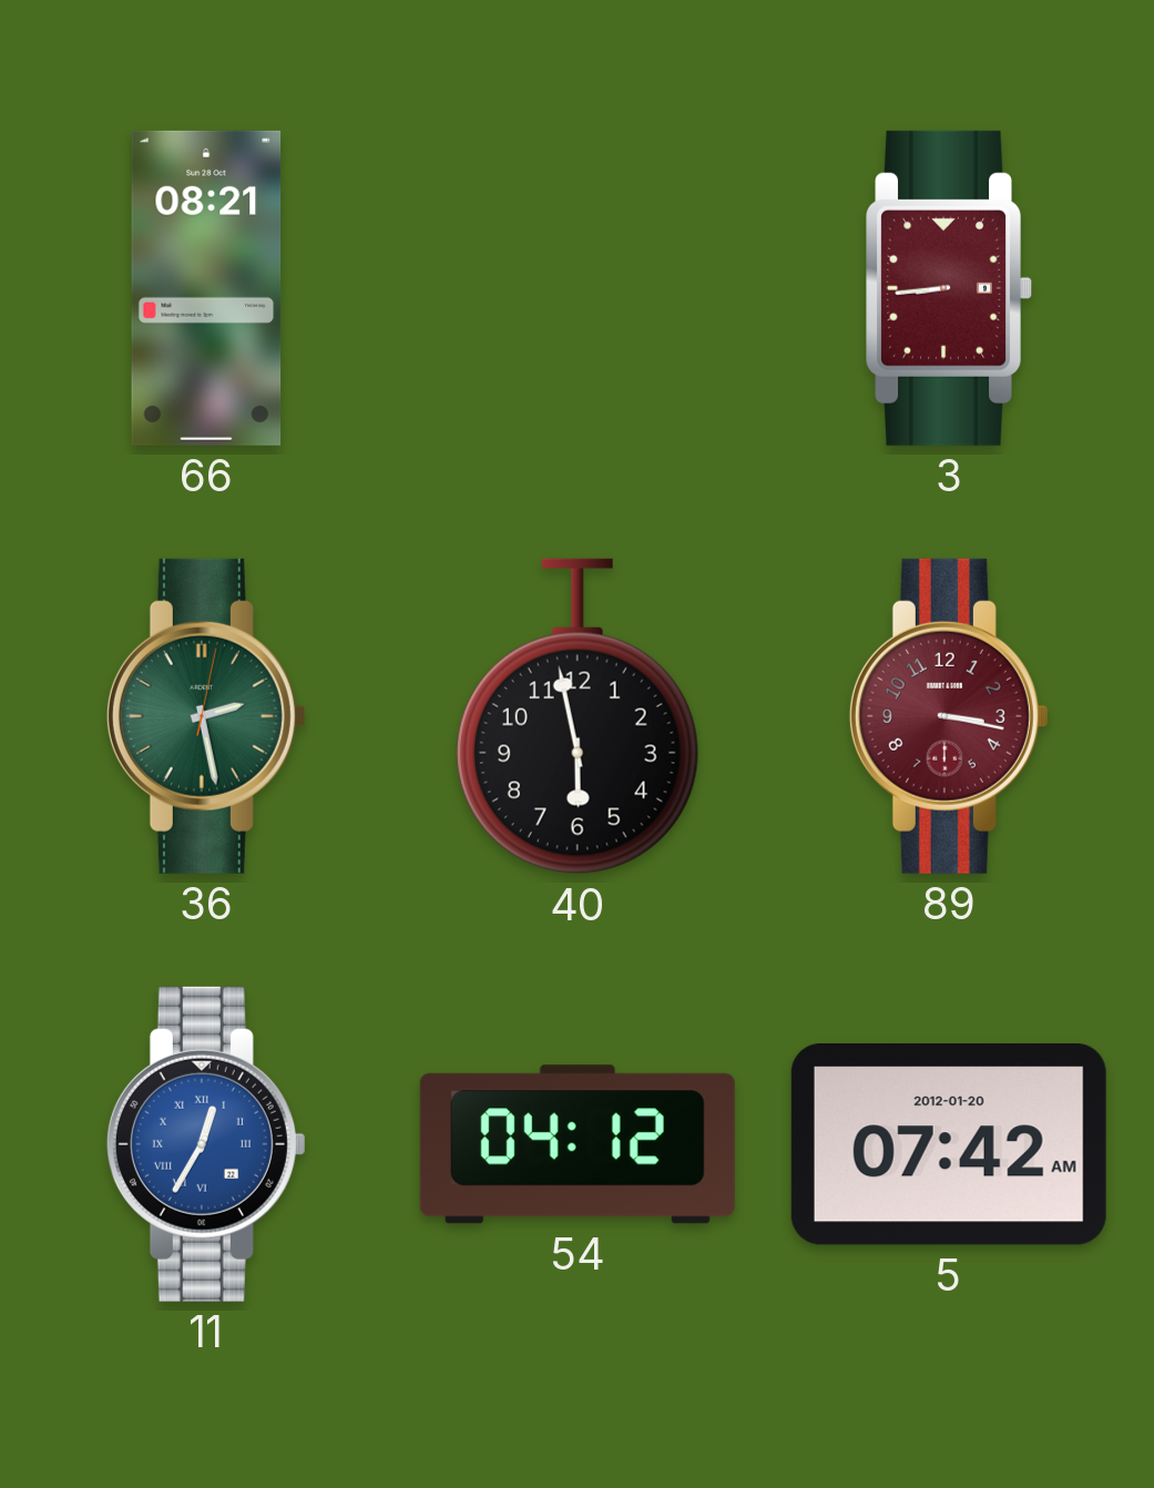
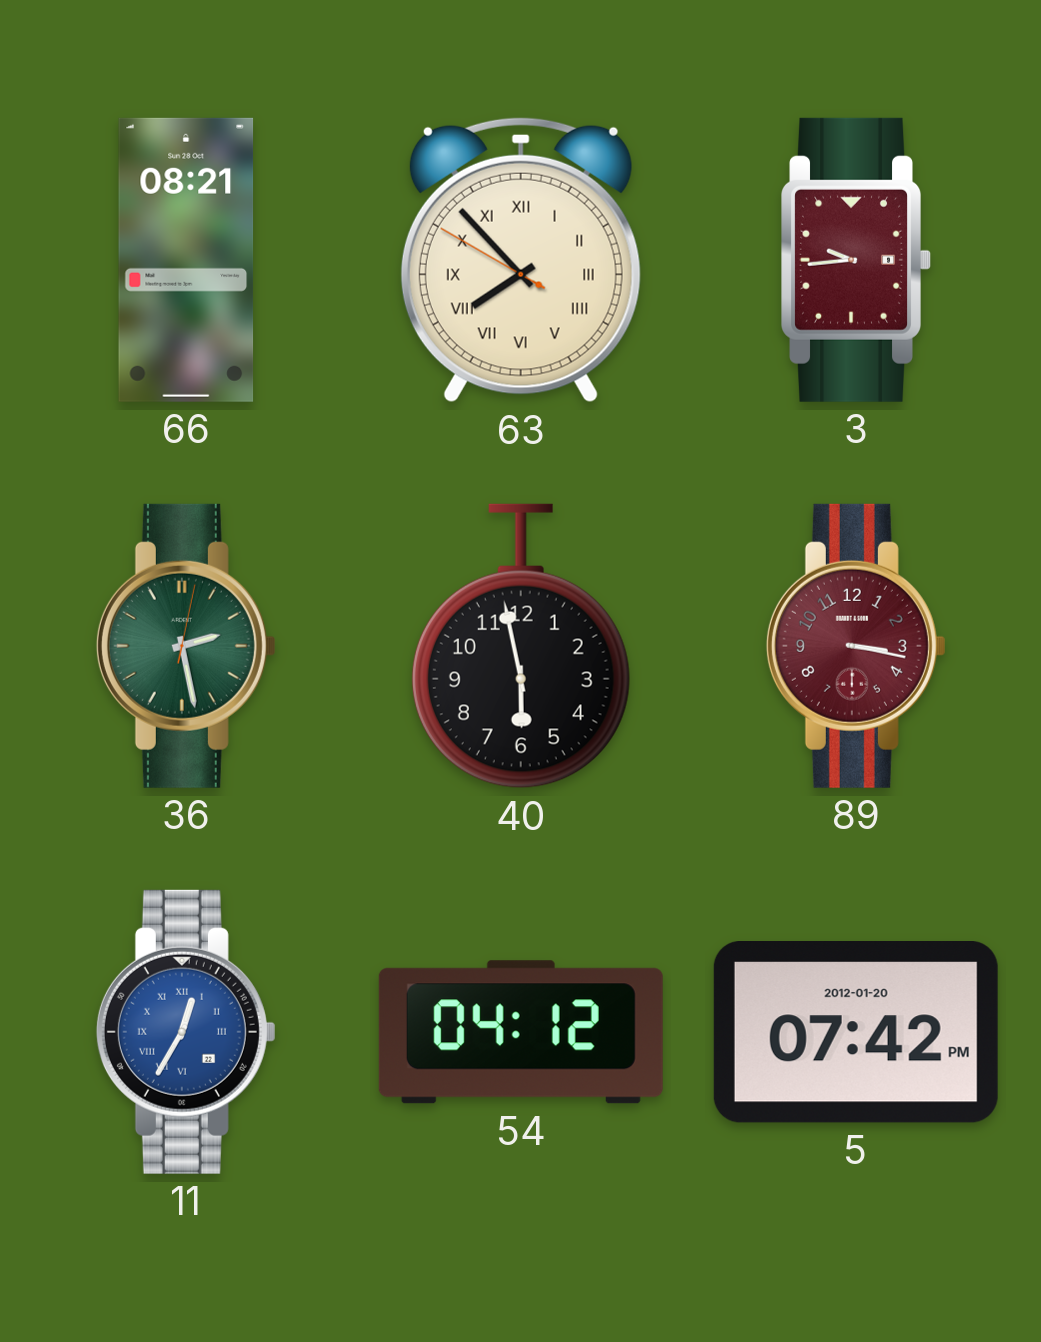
63: none -> 7:52 (521, 260)
3: 8:44 -> 9:44 (856, 260)
5: 07:42 AM -> 07:42 PM (856, 1033)
